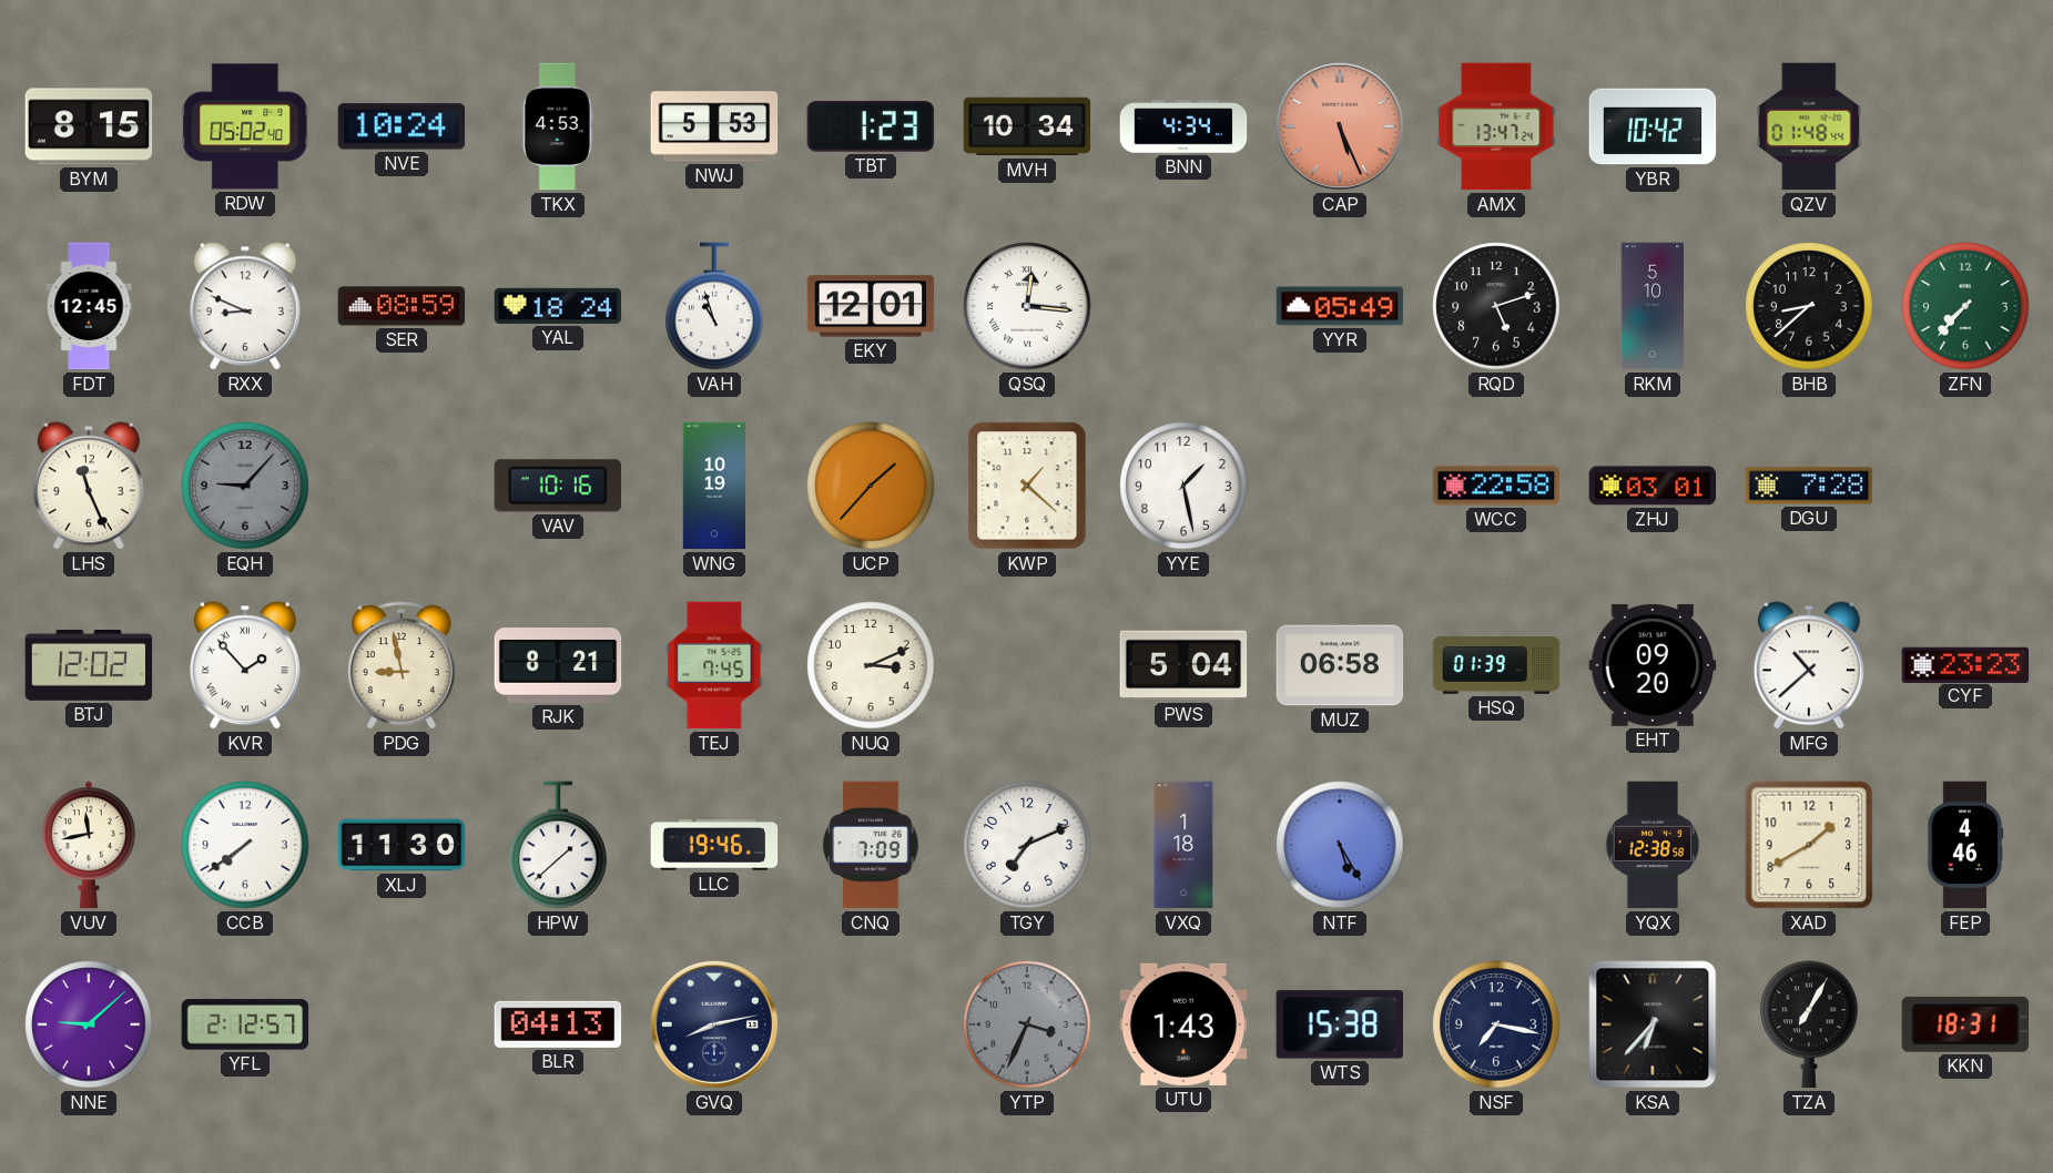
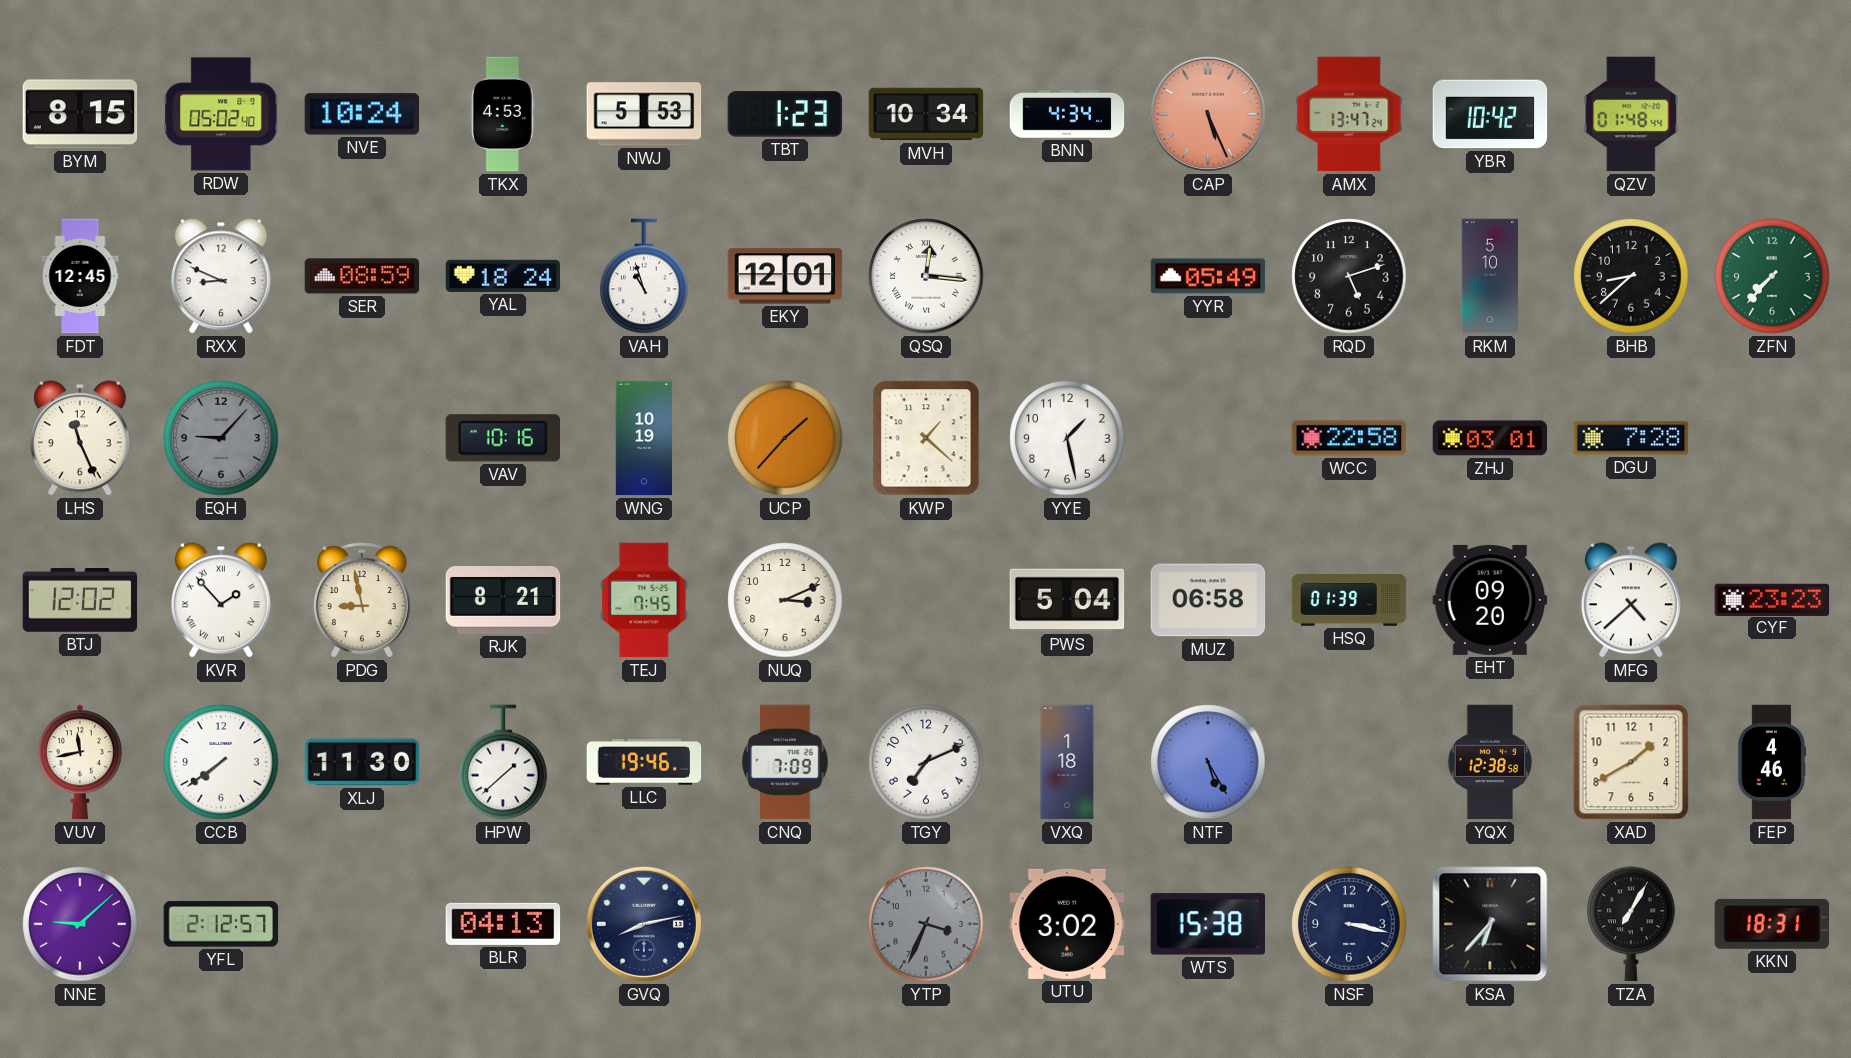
MFG: 10:38 -> 4:38 (1631, 600)
UTU: 1:43 -> 3:02 (1067, 924)
NSF: 7:17 -> 3:17 (1349, 924)
